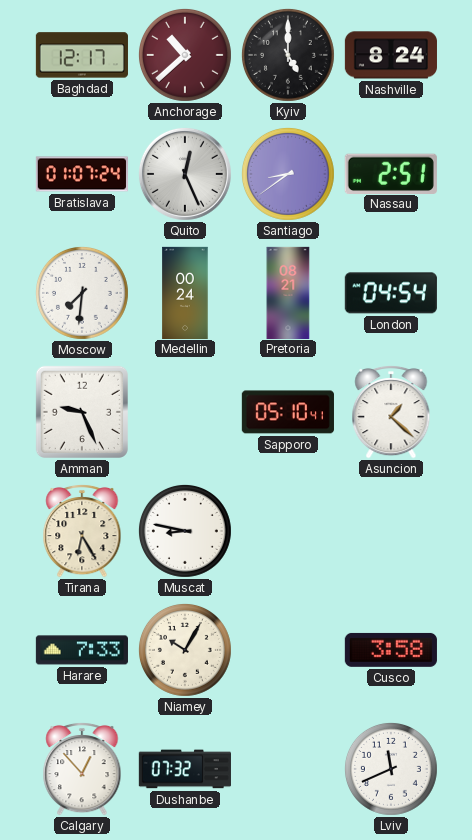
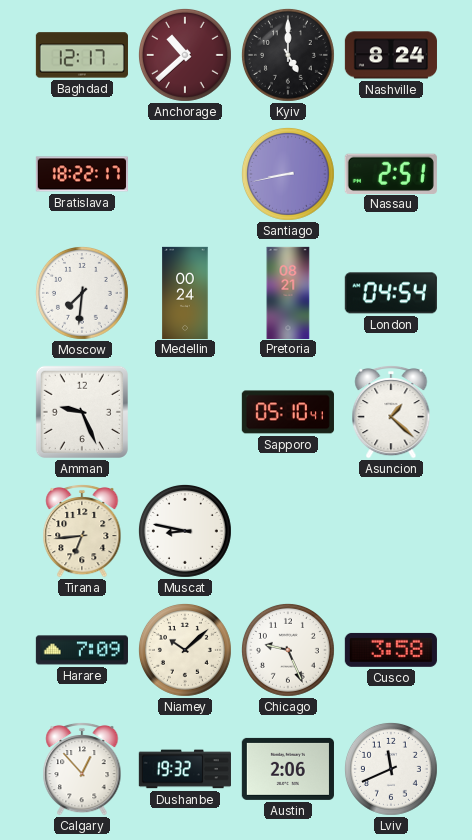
Bratislava: 01:07 -> 18:22 (82, 174)
Quito: 12:26 -> none (185, 174)
Santiago: 8:39 -> 8:43 (288, 174)
Tirana: 6:25 -> 6:44 (82, 531)
Harare: 7:33 -> 7:09 (82, 650)
Niamey: 10:05 -> 10:08 (185, 650)
Chicago: none -> 9:26 (288, 650)
Dushanbe: 07:32 -> 19:32 (185, 769)
Austin: none -> 2:06 (288, 769)
